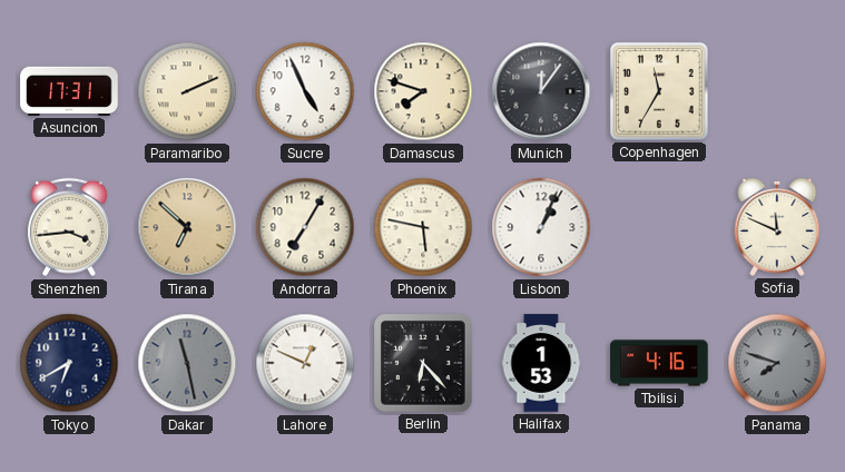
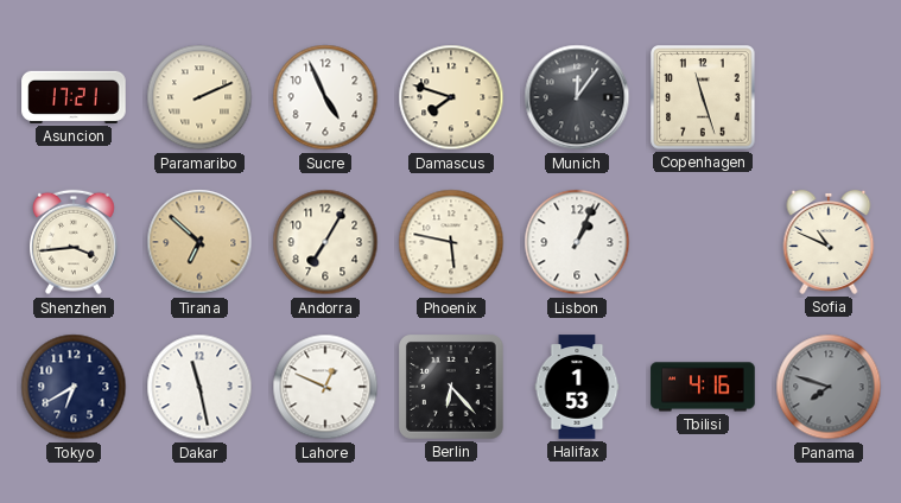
Asuncion: 17:31 -> 17:21 (74, 97)
Copenhagen: 11:35 -> 11:27 (703, 97)
Sofia: 11:49 -> 10:49 (829, 242)
Dakar dial: grey -> white (199, 387)
